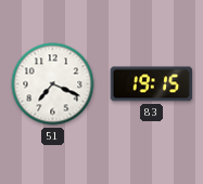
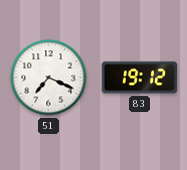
83: 19:15 -> 19:12 (140, 78)
